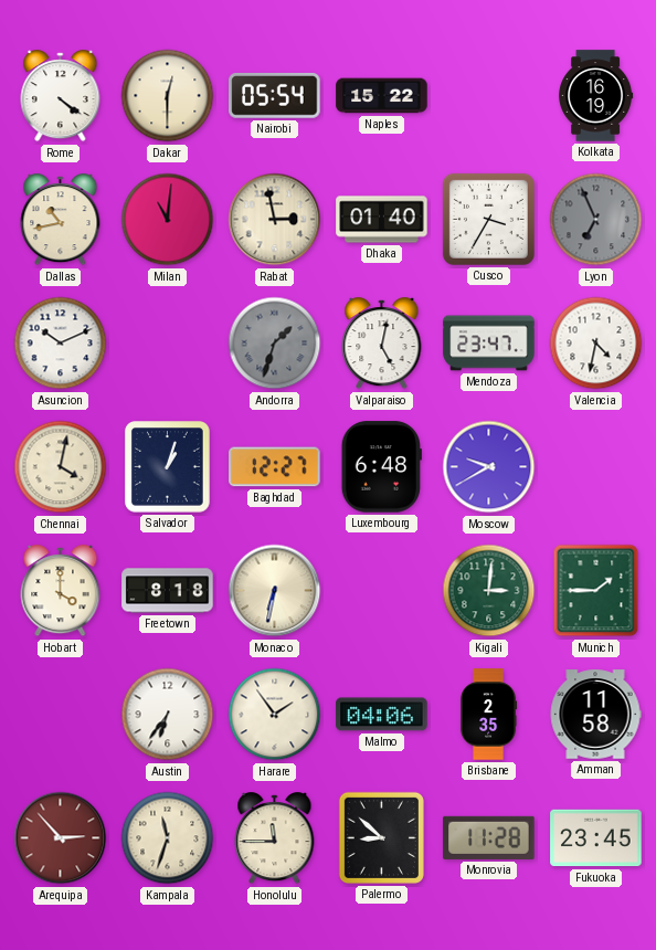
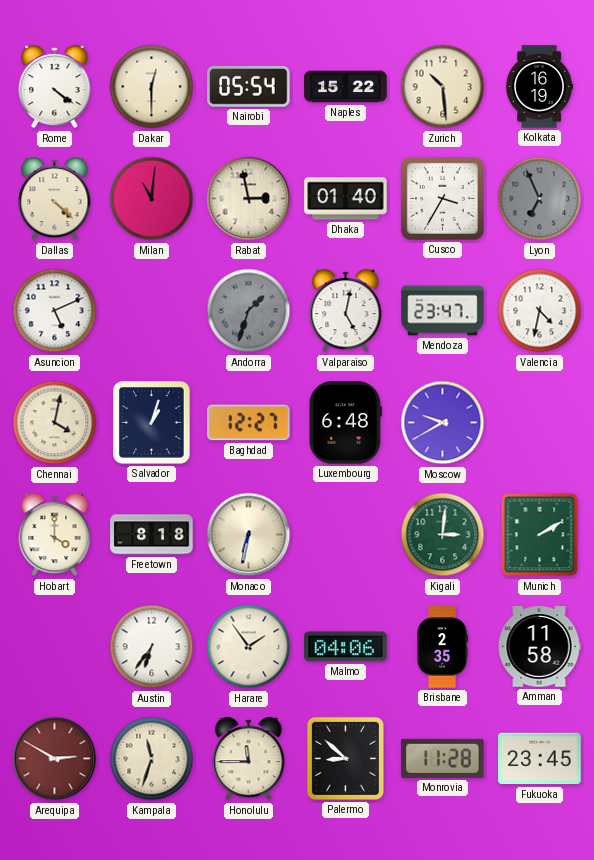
Zurich: none -> 10:29 (443, 87)
Dallas: 10:43 -> 4:22 (55, 199)
Asuncion: 10:11 -> 5:11 (55, 311)
Munich: 1:45 -> 2:10 (540, 535)
Arequipa: 2:53 -> 2:50 (55, 759)
